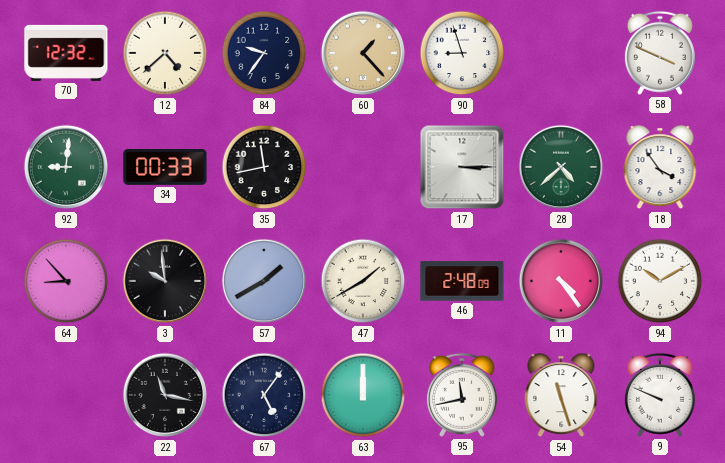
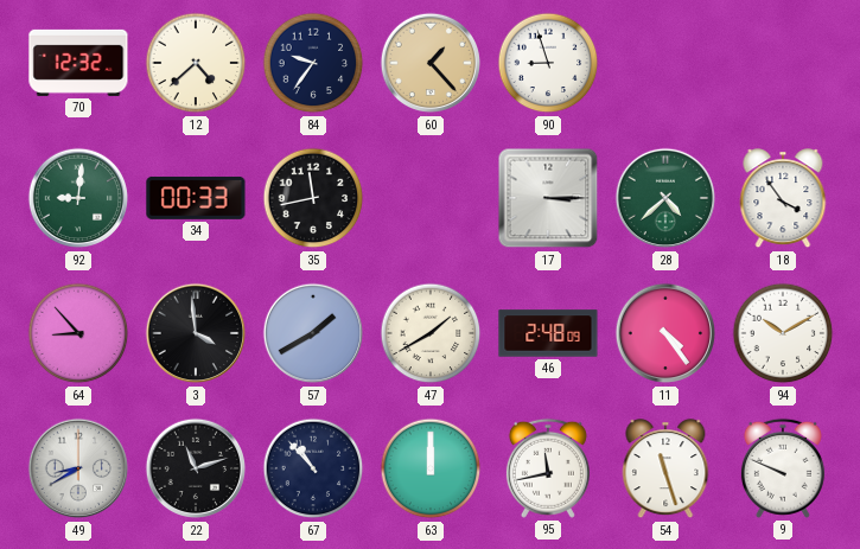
58: 3:49 -> none (660, 53)
3: 9:59 -> 3:59 (196, 333)
49: none -> 8:40 (78, 468)
22: 11:17 -> 11:12 (196, 468)
67: 5:06 -> 10:53 (313, 468)
